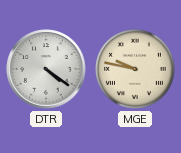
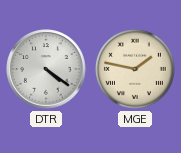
MGE: 9:47 -> 1:47 (135, 69)
